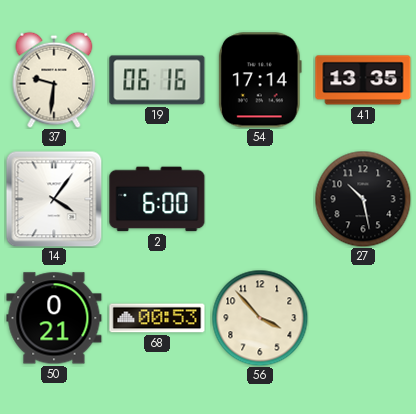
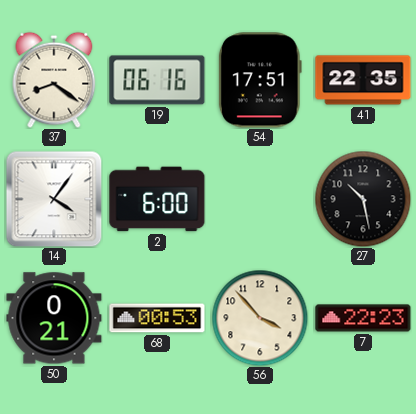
37: 9:31 -> 8:21 (54, 80)
54: 17:14 -> 17:51 (260, 80)
41: 13:35 -> 22:35 (363, 80)
7: none -> 22:23 (363, 318)
